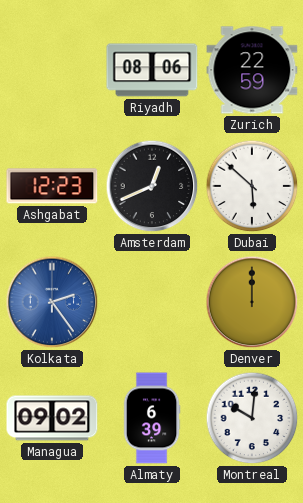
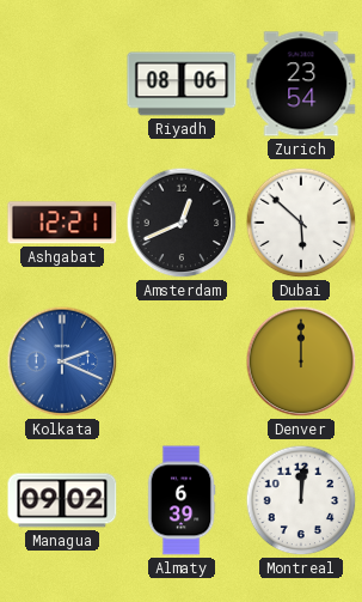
Zurich: 22:59 -> 23:54 (301, 84)
Ashgabat: 12:23 -> 12:21 (62, 223)
Kolkata: 2:24 -> 2:19 (62, 361)
Montreal: 10:01 -> 12:01 (301, 500)
